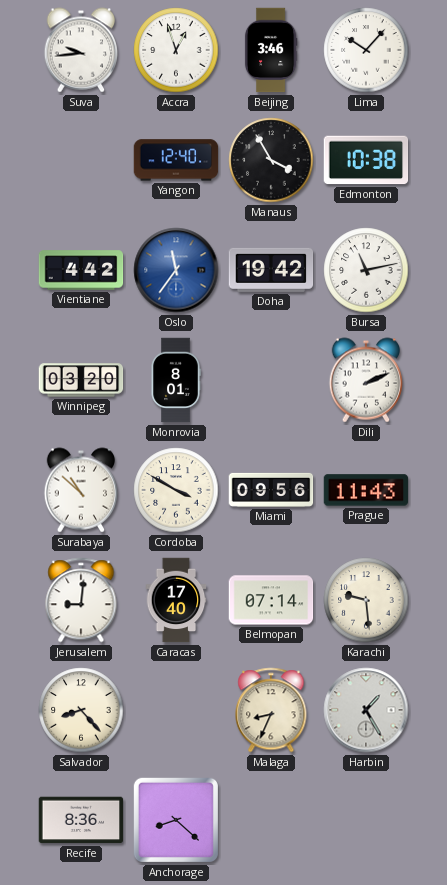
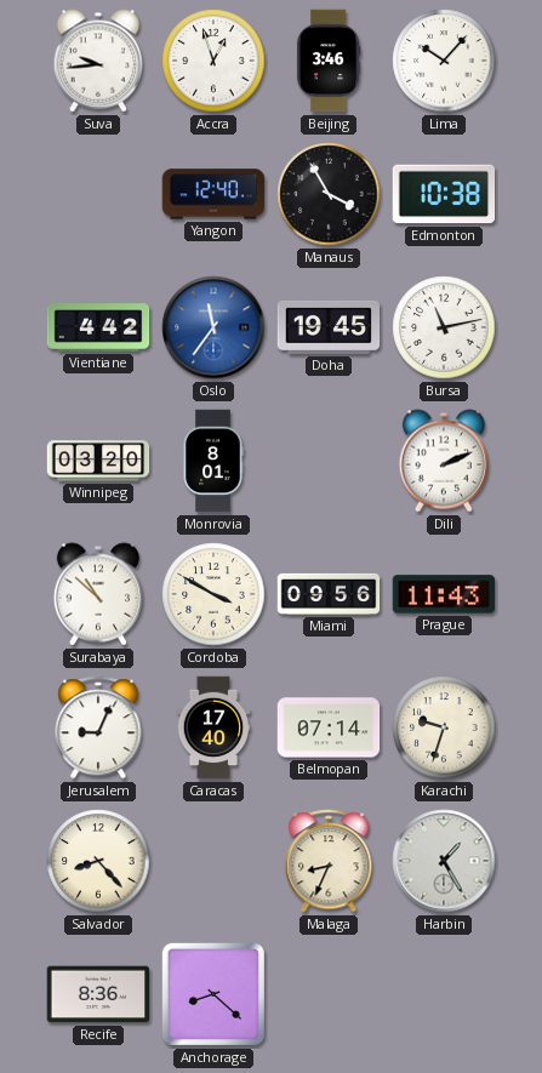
Doha: 19:42 -> 19:45 (329, 327)
Jerusalem: 9:01 -> 9:04 (98, 727)
Karachi: 9:29 -> 9:33 (444, 727)
